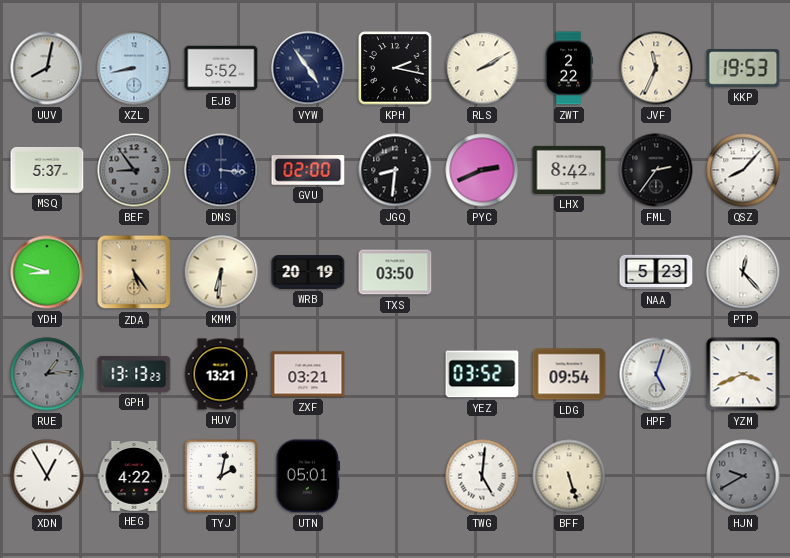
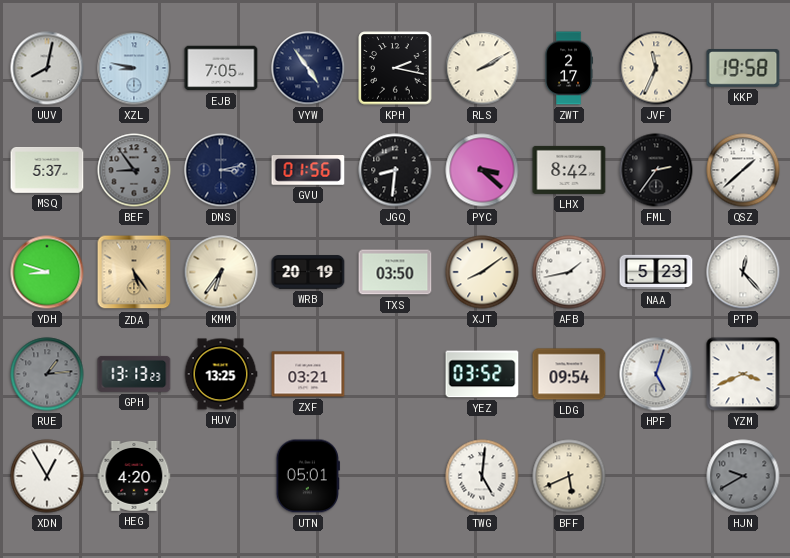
XZL: 8:43 -> 8:47 (134, 68)
EJB: 5:52 -> 7:05 (221, 68)
ZWT: 2:22 -> 2:17 (568, 68)
KKP: 19:53 -> 19:58 (743, 68)
DNS: 3:16 -> 3:13 (221, 170)
GVU: 02:00 -> 01:56 (308, 170)
PYC: 2:41 -> 3:22 (482, 170)
QSZ: 8:07 -> 1:38 (743, 170)
KMM: 6:31 -> 6:36 (221, 272)
XJT: none -> 8:09 (482, 272)
AFB: none -> 1:43 (569, 272)
HUV: 13:21 -> 13:25 (221, 374)
HEG: 4:22 -> 4:20 (134, 476)
TYJ: 2:02 -> none (221, 476)
BFF: 5:27 -> 5:41 (569, 476)
